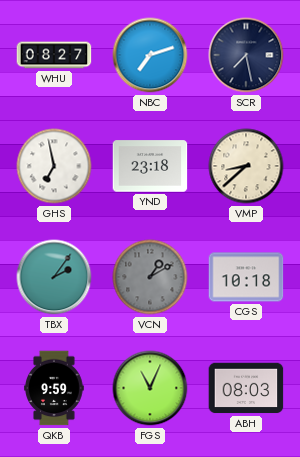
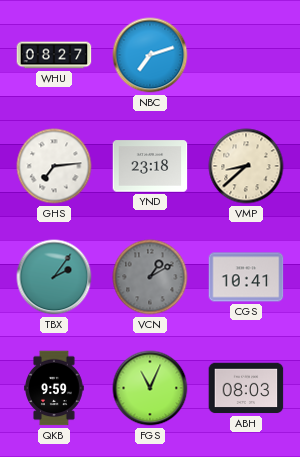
SCR: 7:28 -> none (246, 55)
GHS: 6:58 -> 7:14 (54, 166)
CGS: 10:18 -> 10:41 (246, 277)
